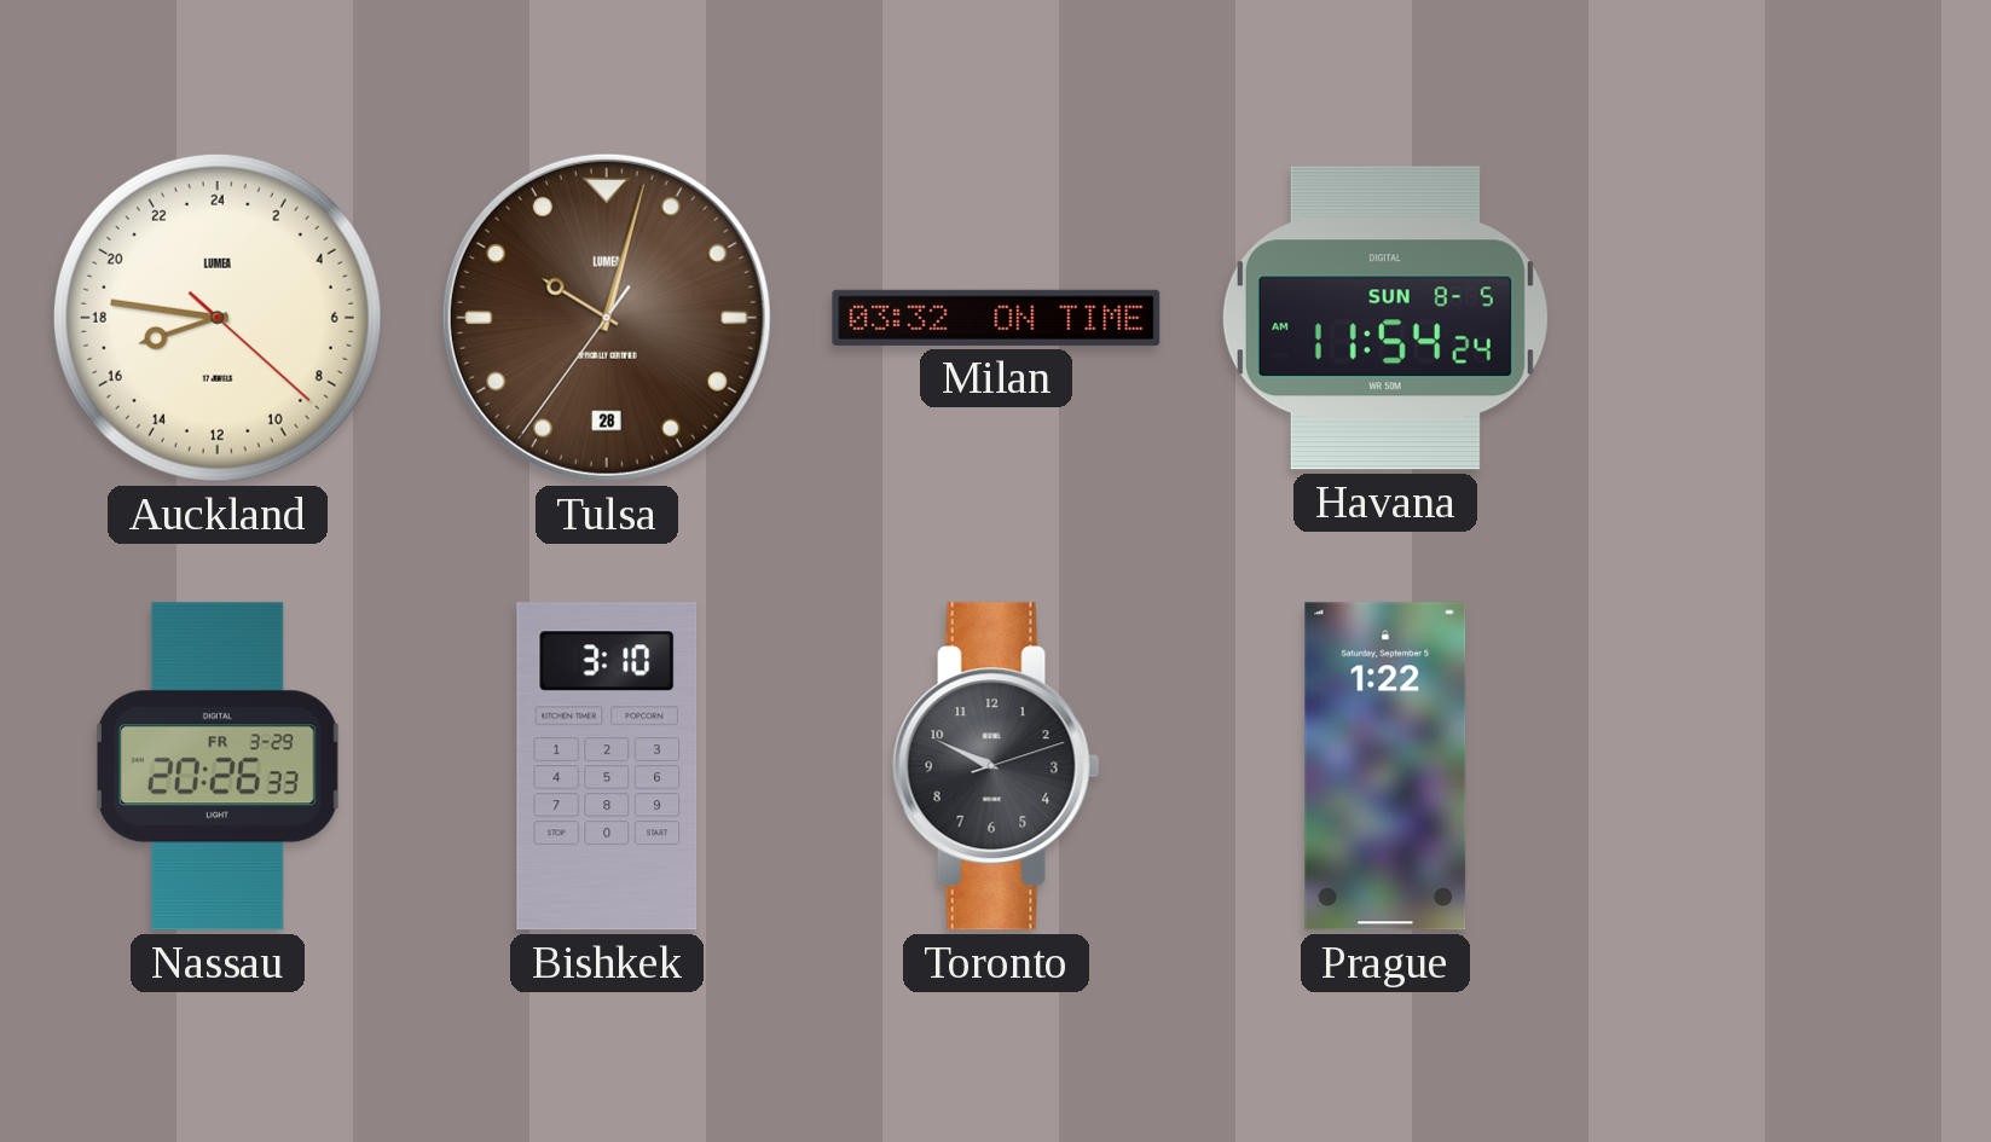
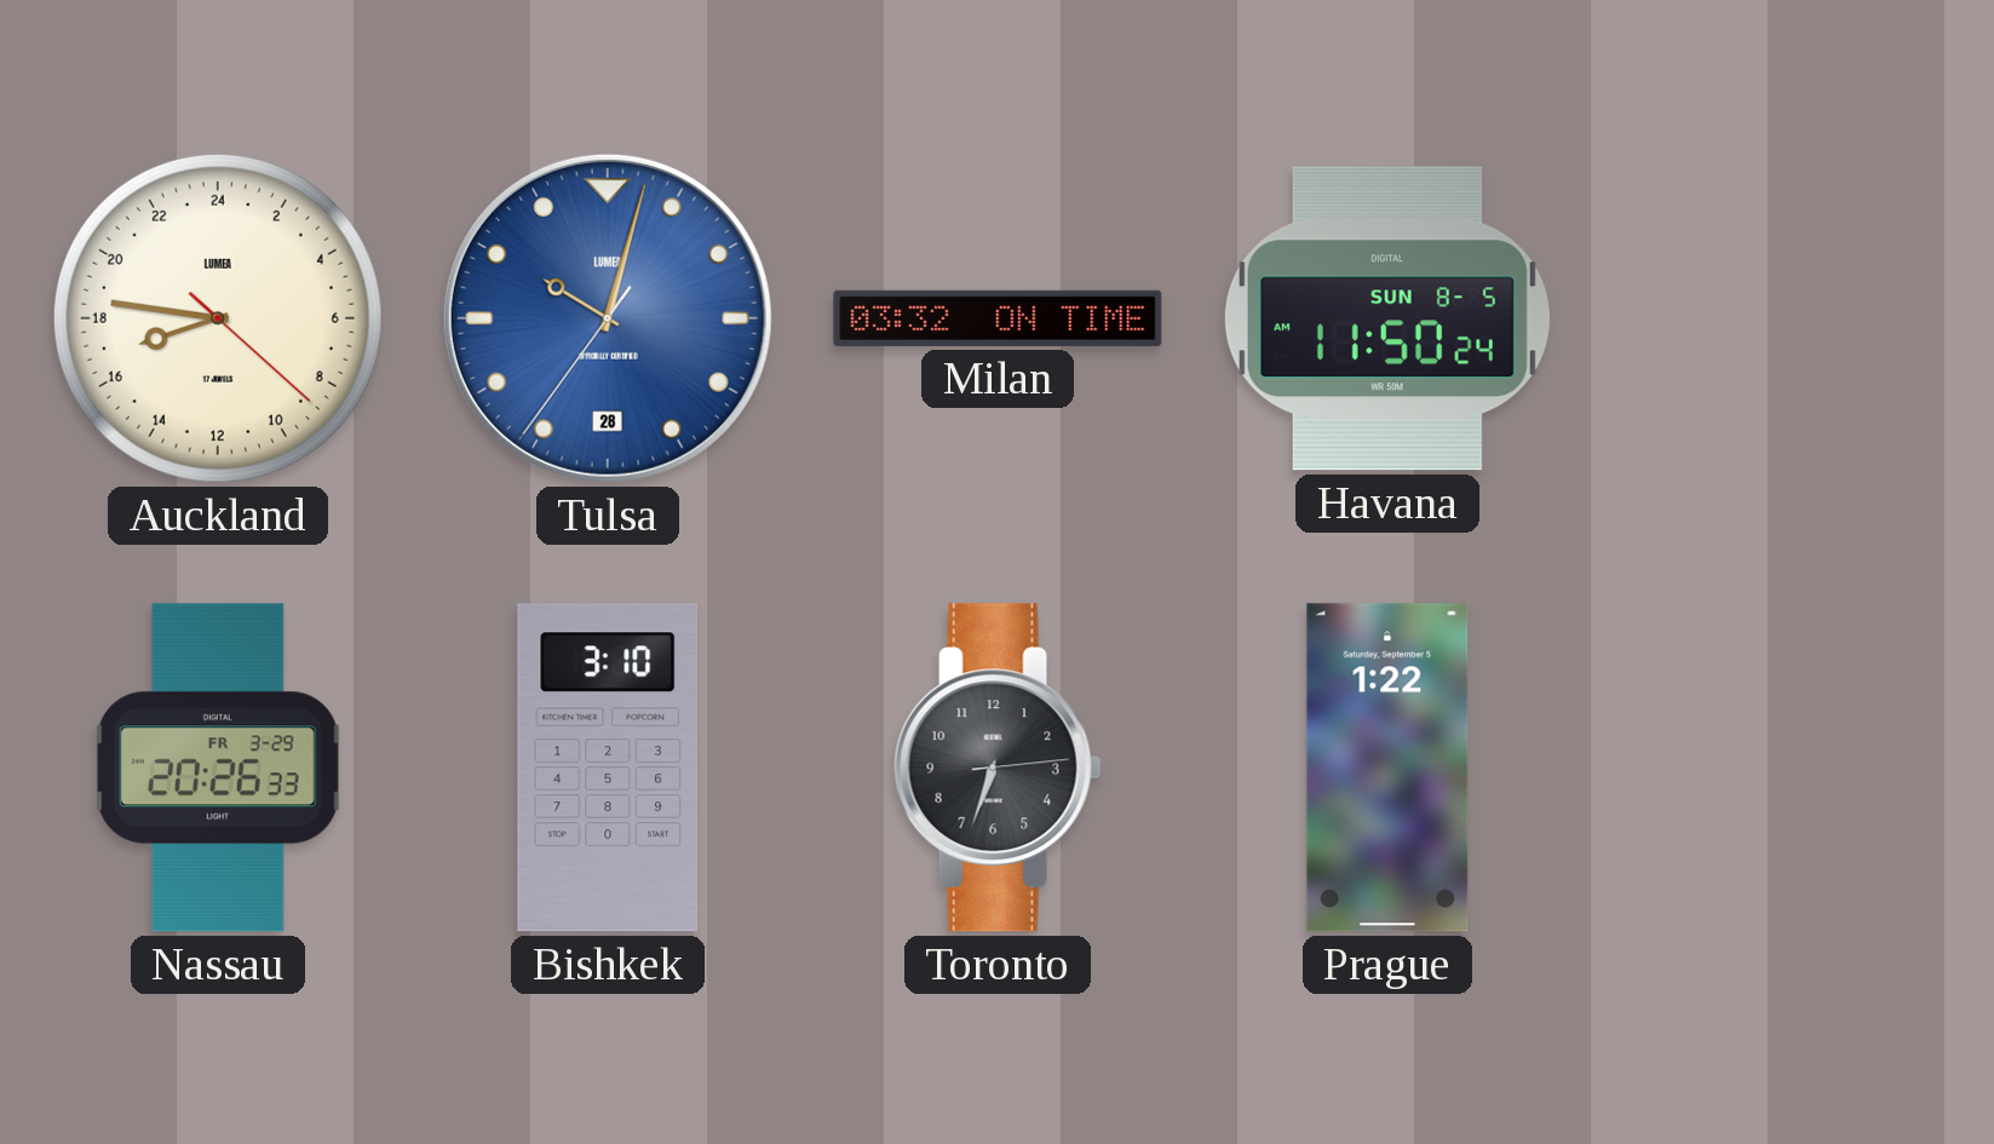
Tulsa dial: brown -> blue (608, 318)
Havana: 11:54 -> 11:50 (1387, 318)
Toronto: 9:49 -> 6:33 (998, 768)
